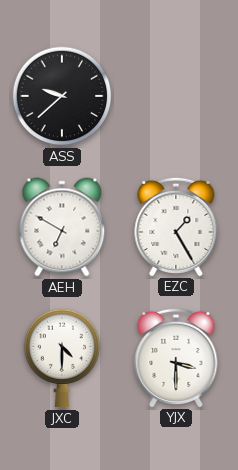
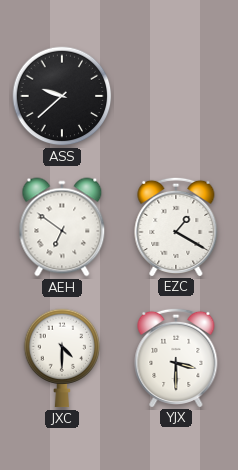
AEH: 6:50 -> 6:51 (62, 227)
EZC: 1:25 -> 1:20 (176, 226)
